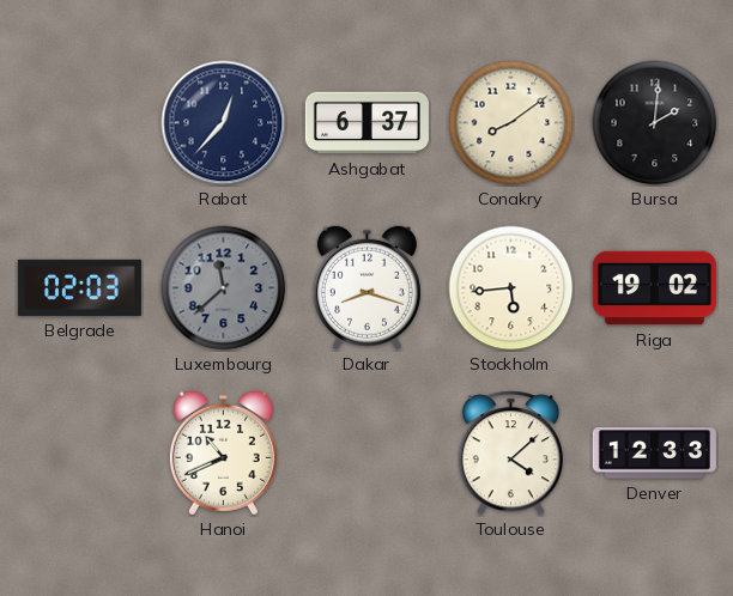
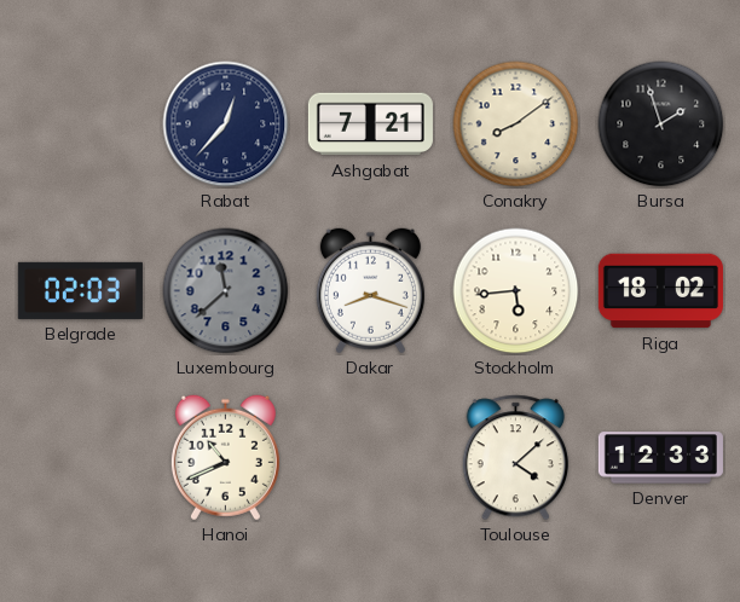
Ashgabat: 6:37 -> 7:21 (370, 125)
Bursa: 2:01 -> 1:57 (661, 125)
Riga: 19:02 -> 18:02 (660, 291)
